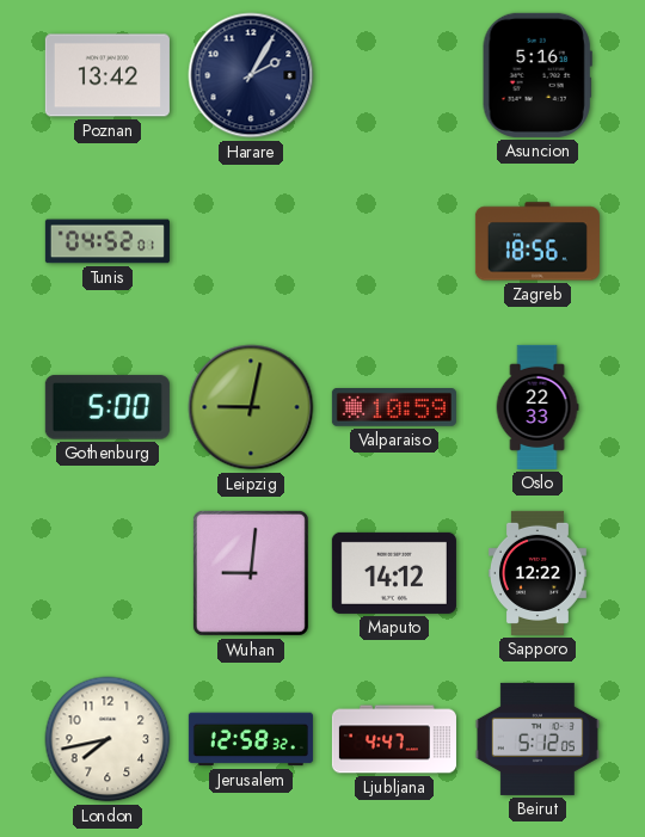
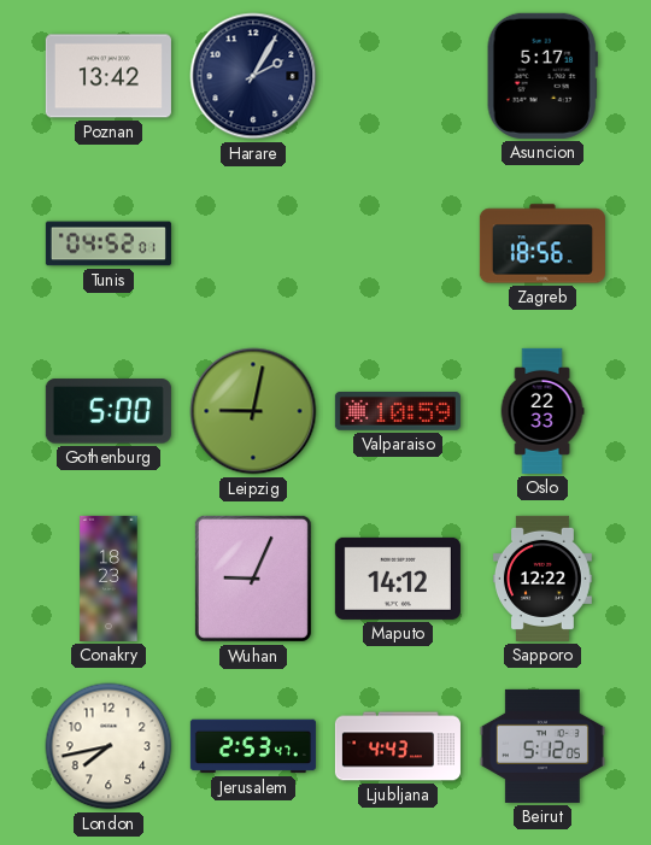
Asuncion: 5:16 -> 5:17 (542, 76)
Conakry: none -> 18:23 (108, 579)
Wuhan: 9:01 -> 9:04 (253, 579)
Jerusalem: 12:58 -> 2:53 (253, 746)
Ljubljana: 4:47 -> 4:43 (398, 746)
